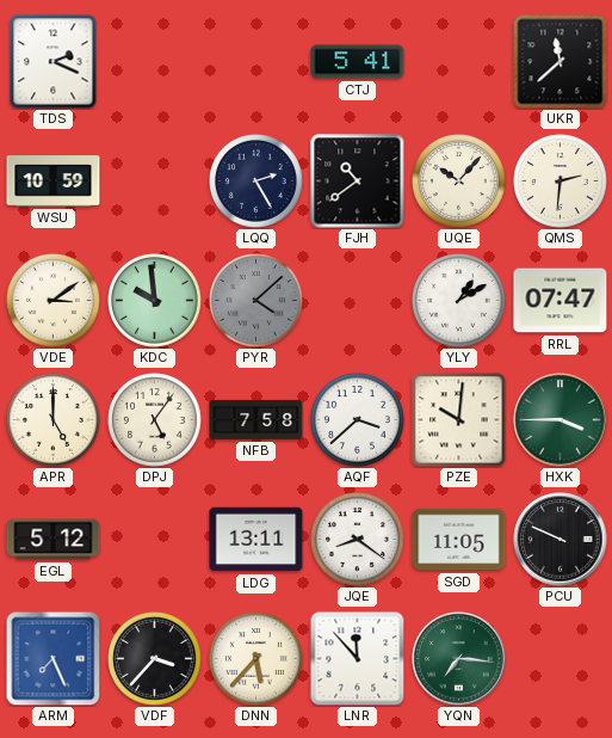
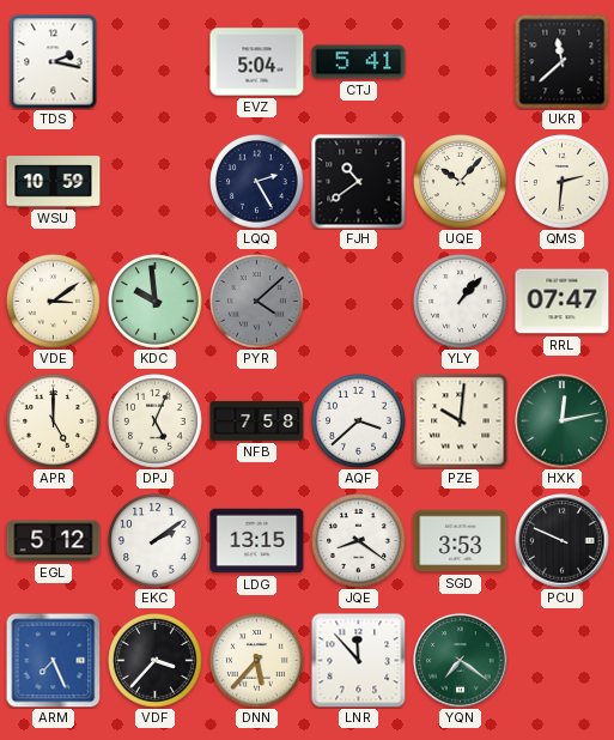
TDS: 2:19 -> 2:17 (54, 62)
EVZ: none -> 5:04 (257, 62)
YLY: 1:10 -> 1:07 (461, 302)
DPJ: 5:06 -> 5:04 (156, 421)
HXK: 3:45 -> 12:13 (563, 421)
EKC: none -> 2:09 (156, 541)
LDG: 13:11 -> 13:15 (257, 541)
SGD: 11:05 -> 3:53 (461, 541)
YQN: 7:16 -> 7:21 (461, 661)
